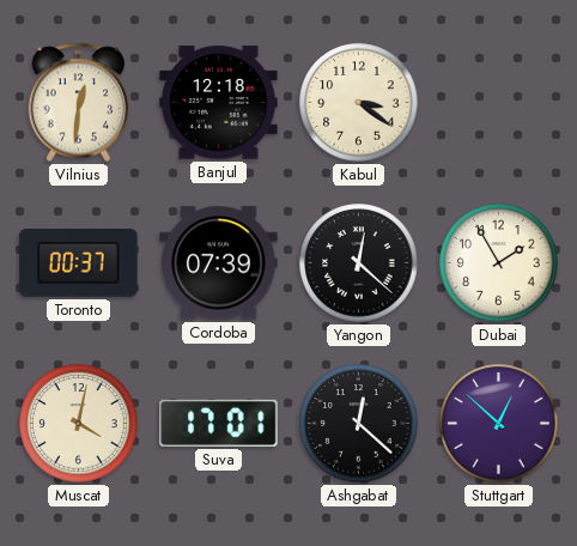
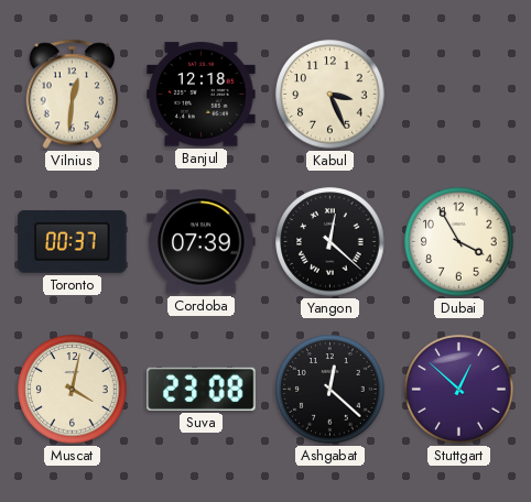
Kabul: 3:21 -> 3:26 (330, 95)
Dubai: 1:55 -> 3:55 (459, 242)
Suva: 17:01 -> 23:08 (202, 389)
